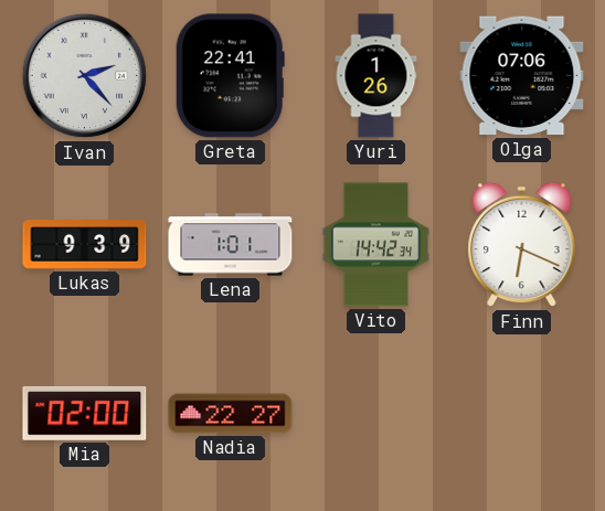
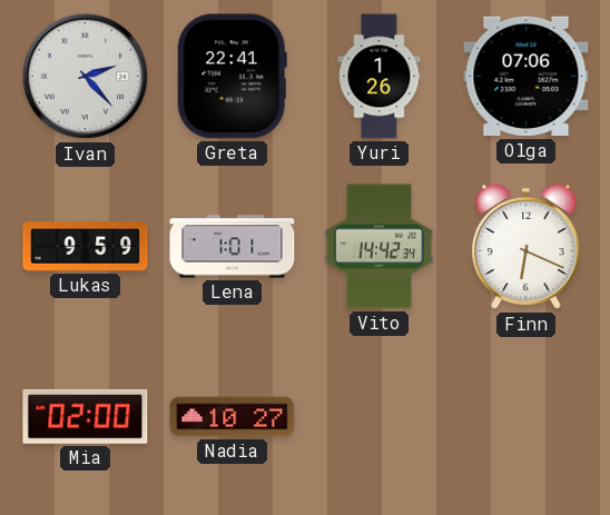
Lukas: 9:39 -> 9:59 (86, 247)
Nadia: 22:27 -> 10:27 (233, 417)
